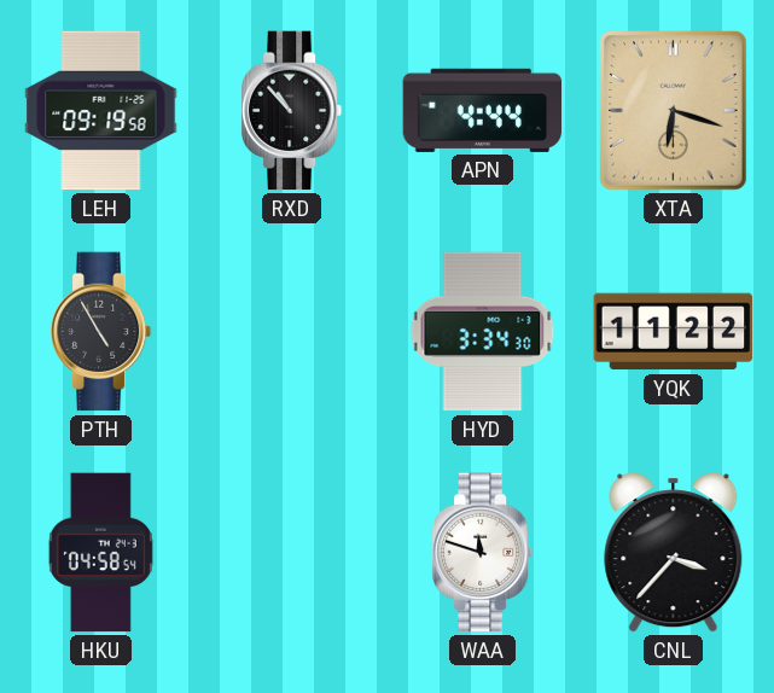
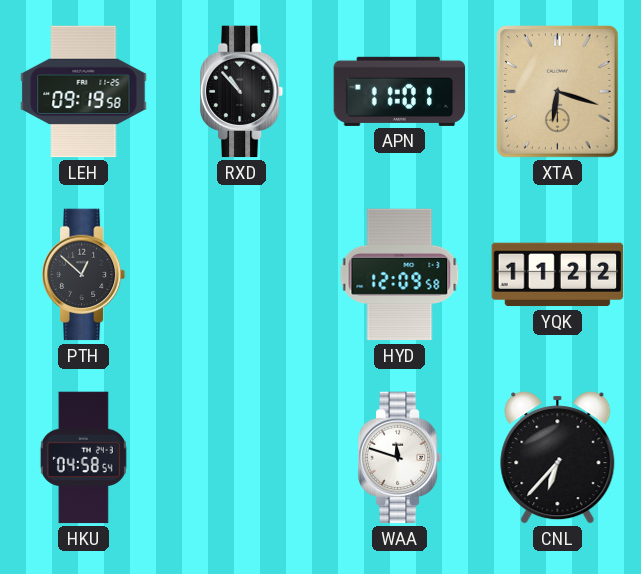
APN: 4:44 -> 11:01 (400, 91)
PTH: 4:55 -> 12:52 (84, 275)
HYD: 3:34 -> 12:09 (400, 275)
CNL: 3:37 -> 6:37 (558, 458)
